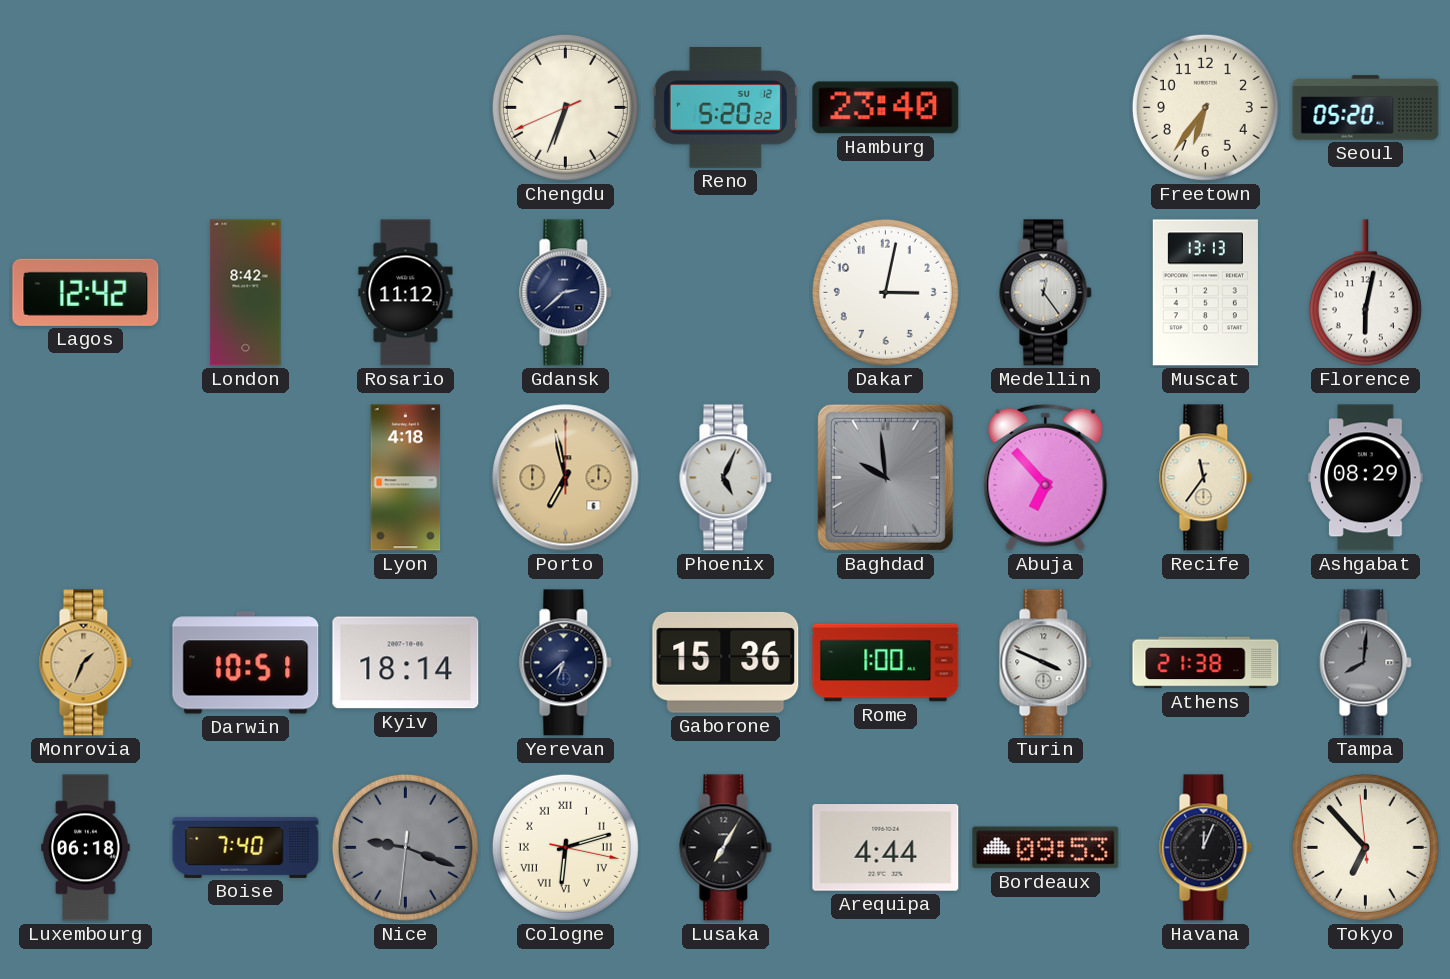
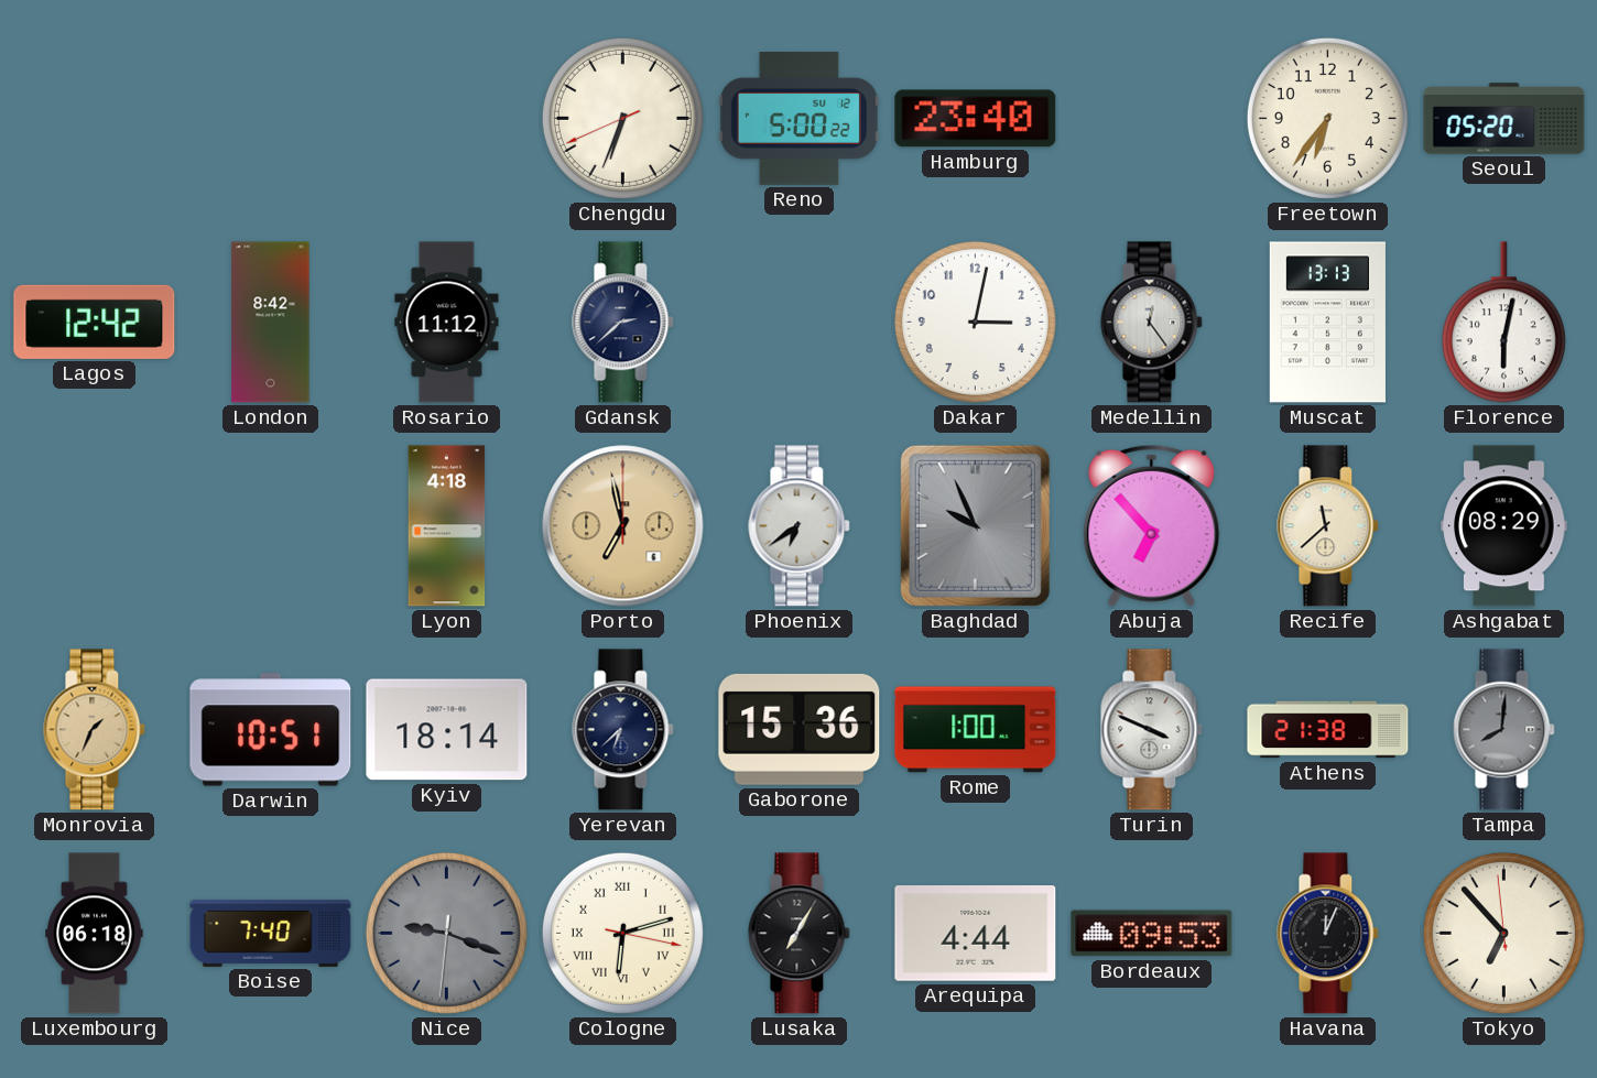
Reno: 5:20 -> 5:00 (798, 118)
Phoenix: 5:04 -> 6:39 (800, 526)
Baghdad: 9:59 -> 9:56 (975, 525)
Recife: 11:36 -> 11:38 (1328, 526)
